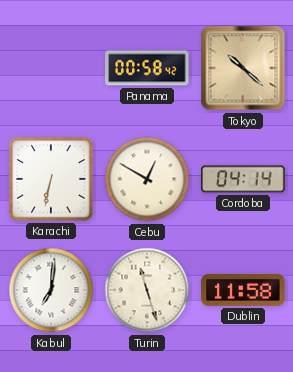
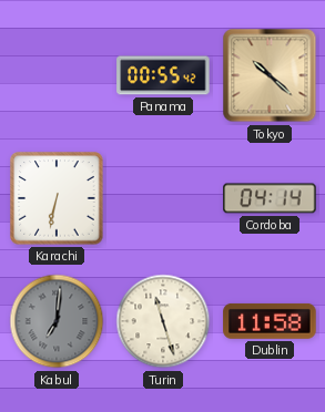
Panama: 00:58 -> 00:55 (163, 75)
Cebu: 12:50 -> none (147, 179)
Kabul dial: white -> grey (57, 321)
